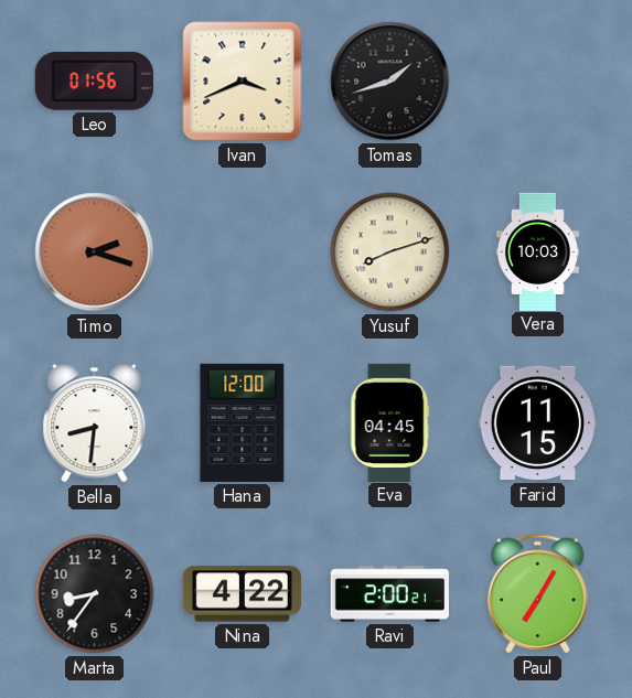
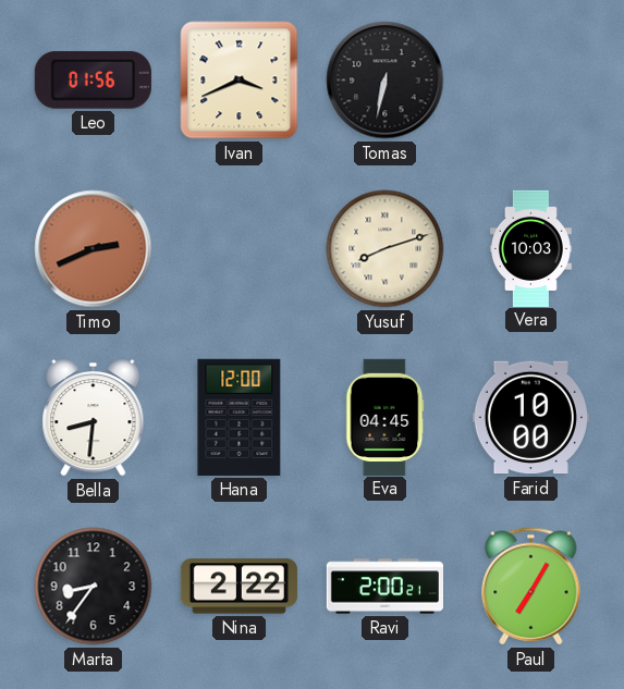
Tomas: 1:42 -> 6:32 (386, 81)
Timo: 2:18 -> 2:41 (94, 249)
Farid: 11:15 -> 10:00 (530, 418)
Nina: 4:22 -> 2:22 (238, 587)
